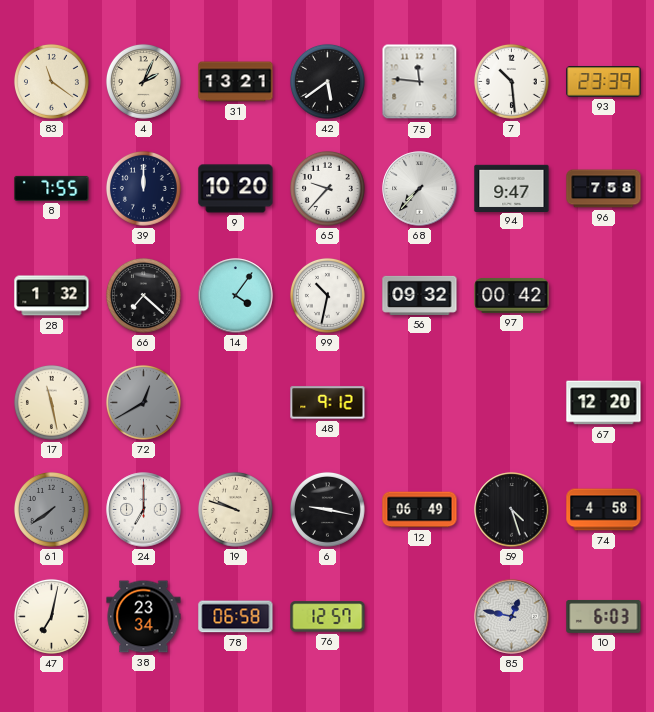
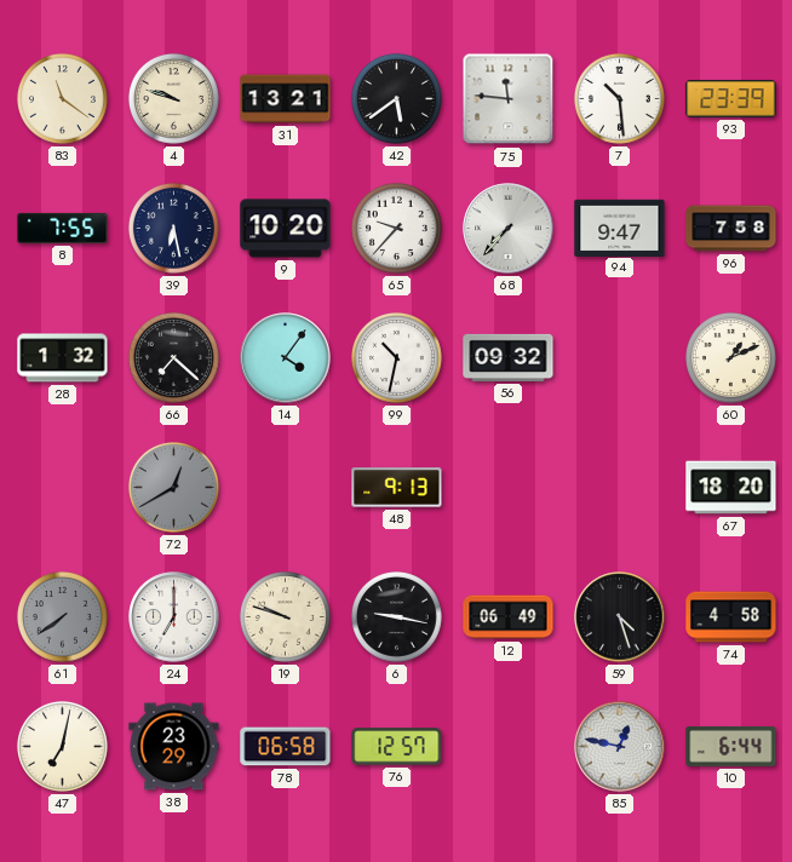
4: 2:04 -> 9:48 (173, 98)
39: 12:00 -> 6:28 (173, 228)
97: 00:42 -> none (512, 296)
60: none -> 1:11 (730, 357)
17: 11:28 -> none (51, 402)
48: 9:12 -> 9:13 (397, 488)
67: 12:20 -> 18:20 (731, 488)
38: 23:34 -> 23:29 (174, 747)
10: 6:03 -> 6:44 (731, 746)
